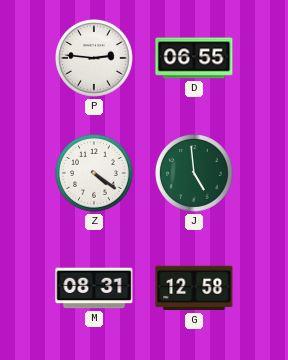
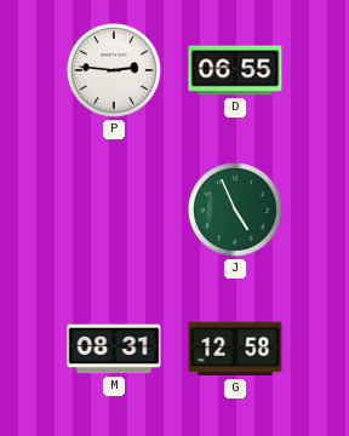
Z: 4:21 -> none (95, 174)
J: 4:59 -> 4:56 (236, 211)
